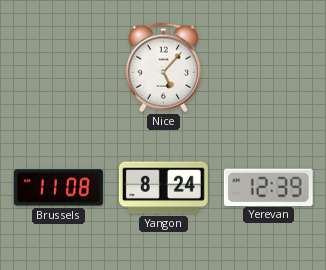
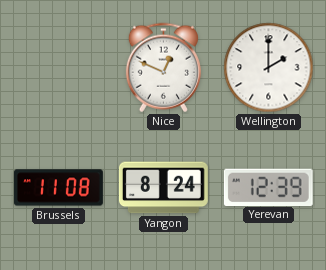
Nice: 5:07 -> 12:49 (163, 68)
Wellington: none -> 2:00 (269, 68)
